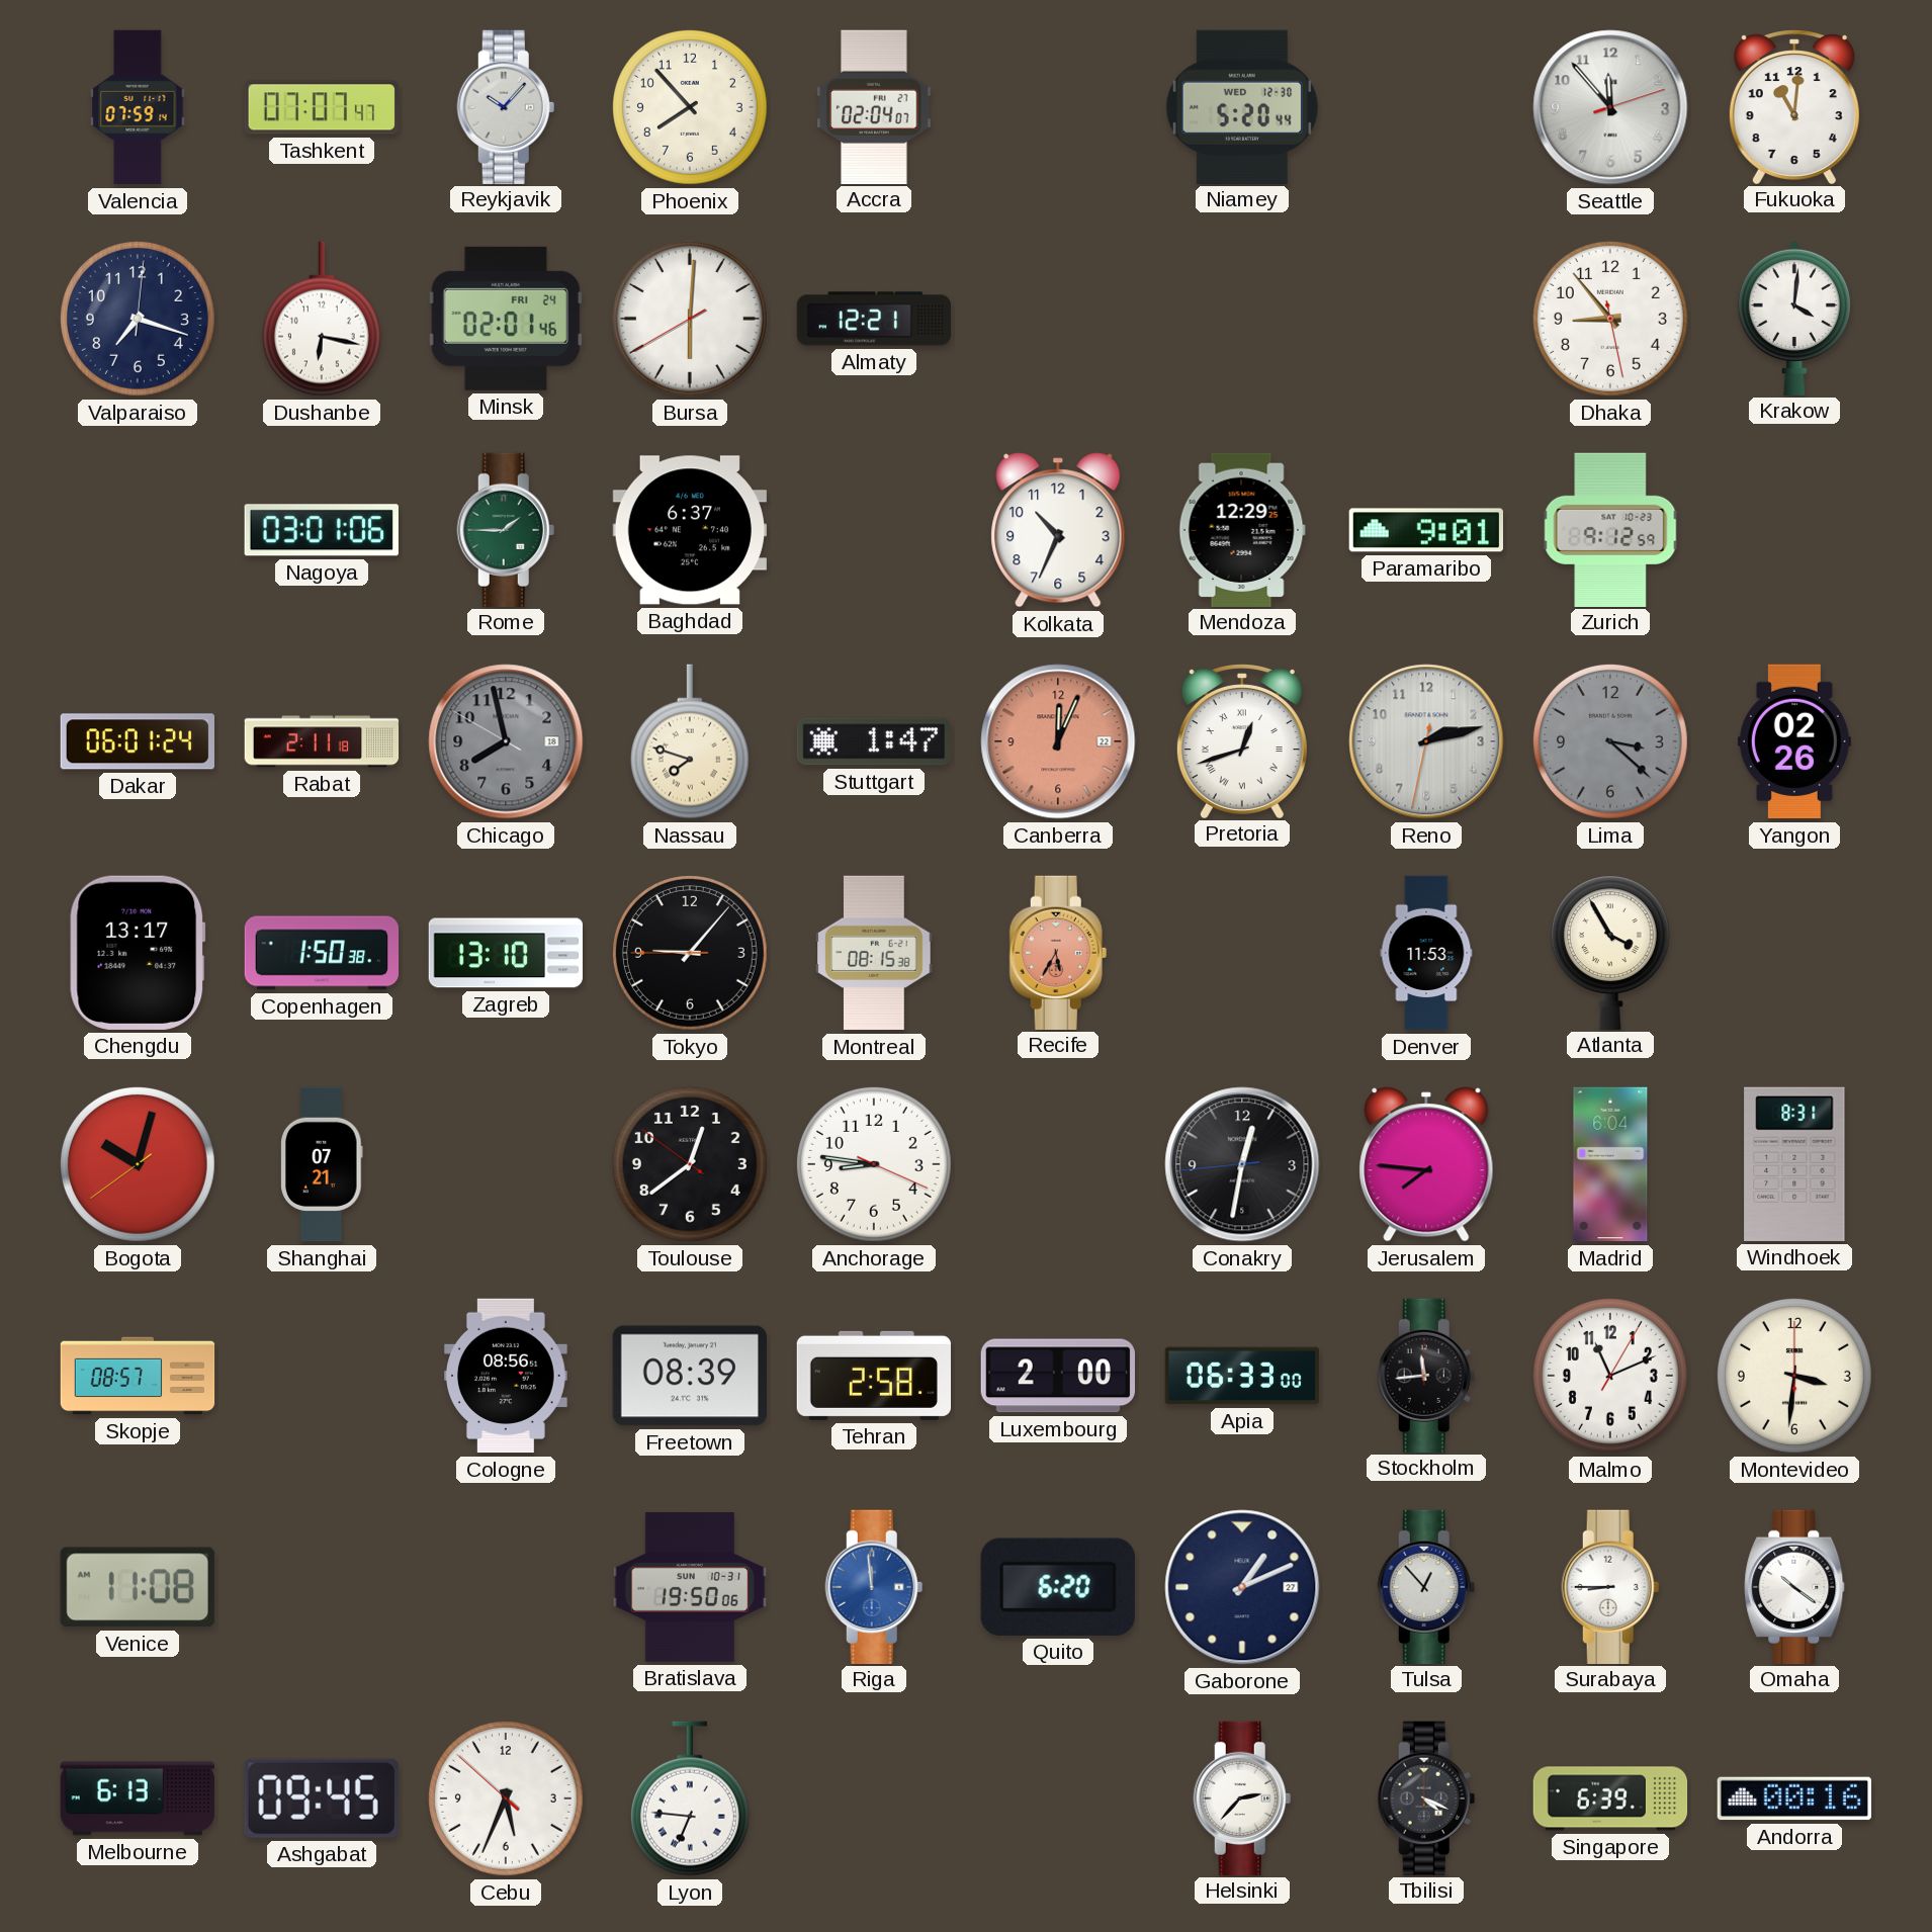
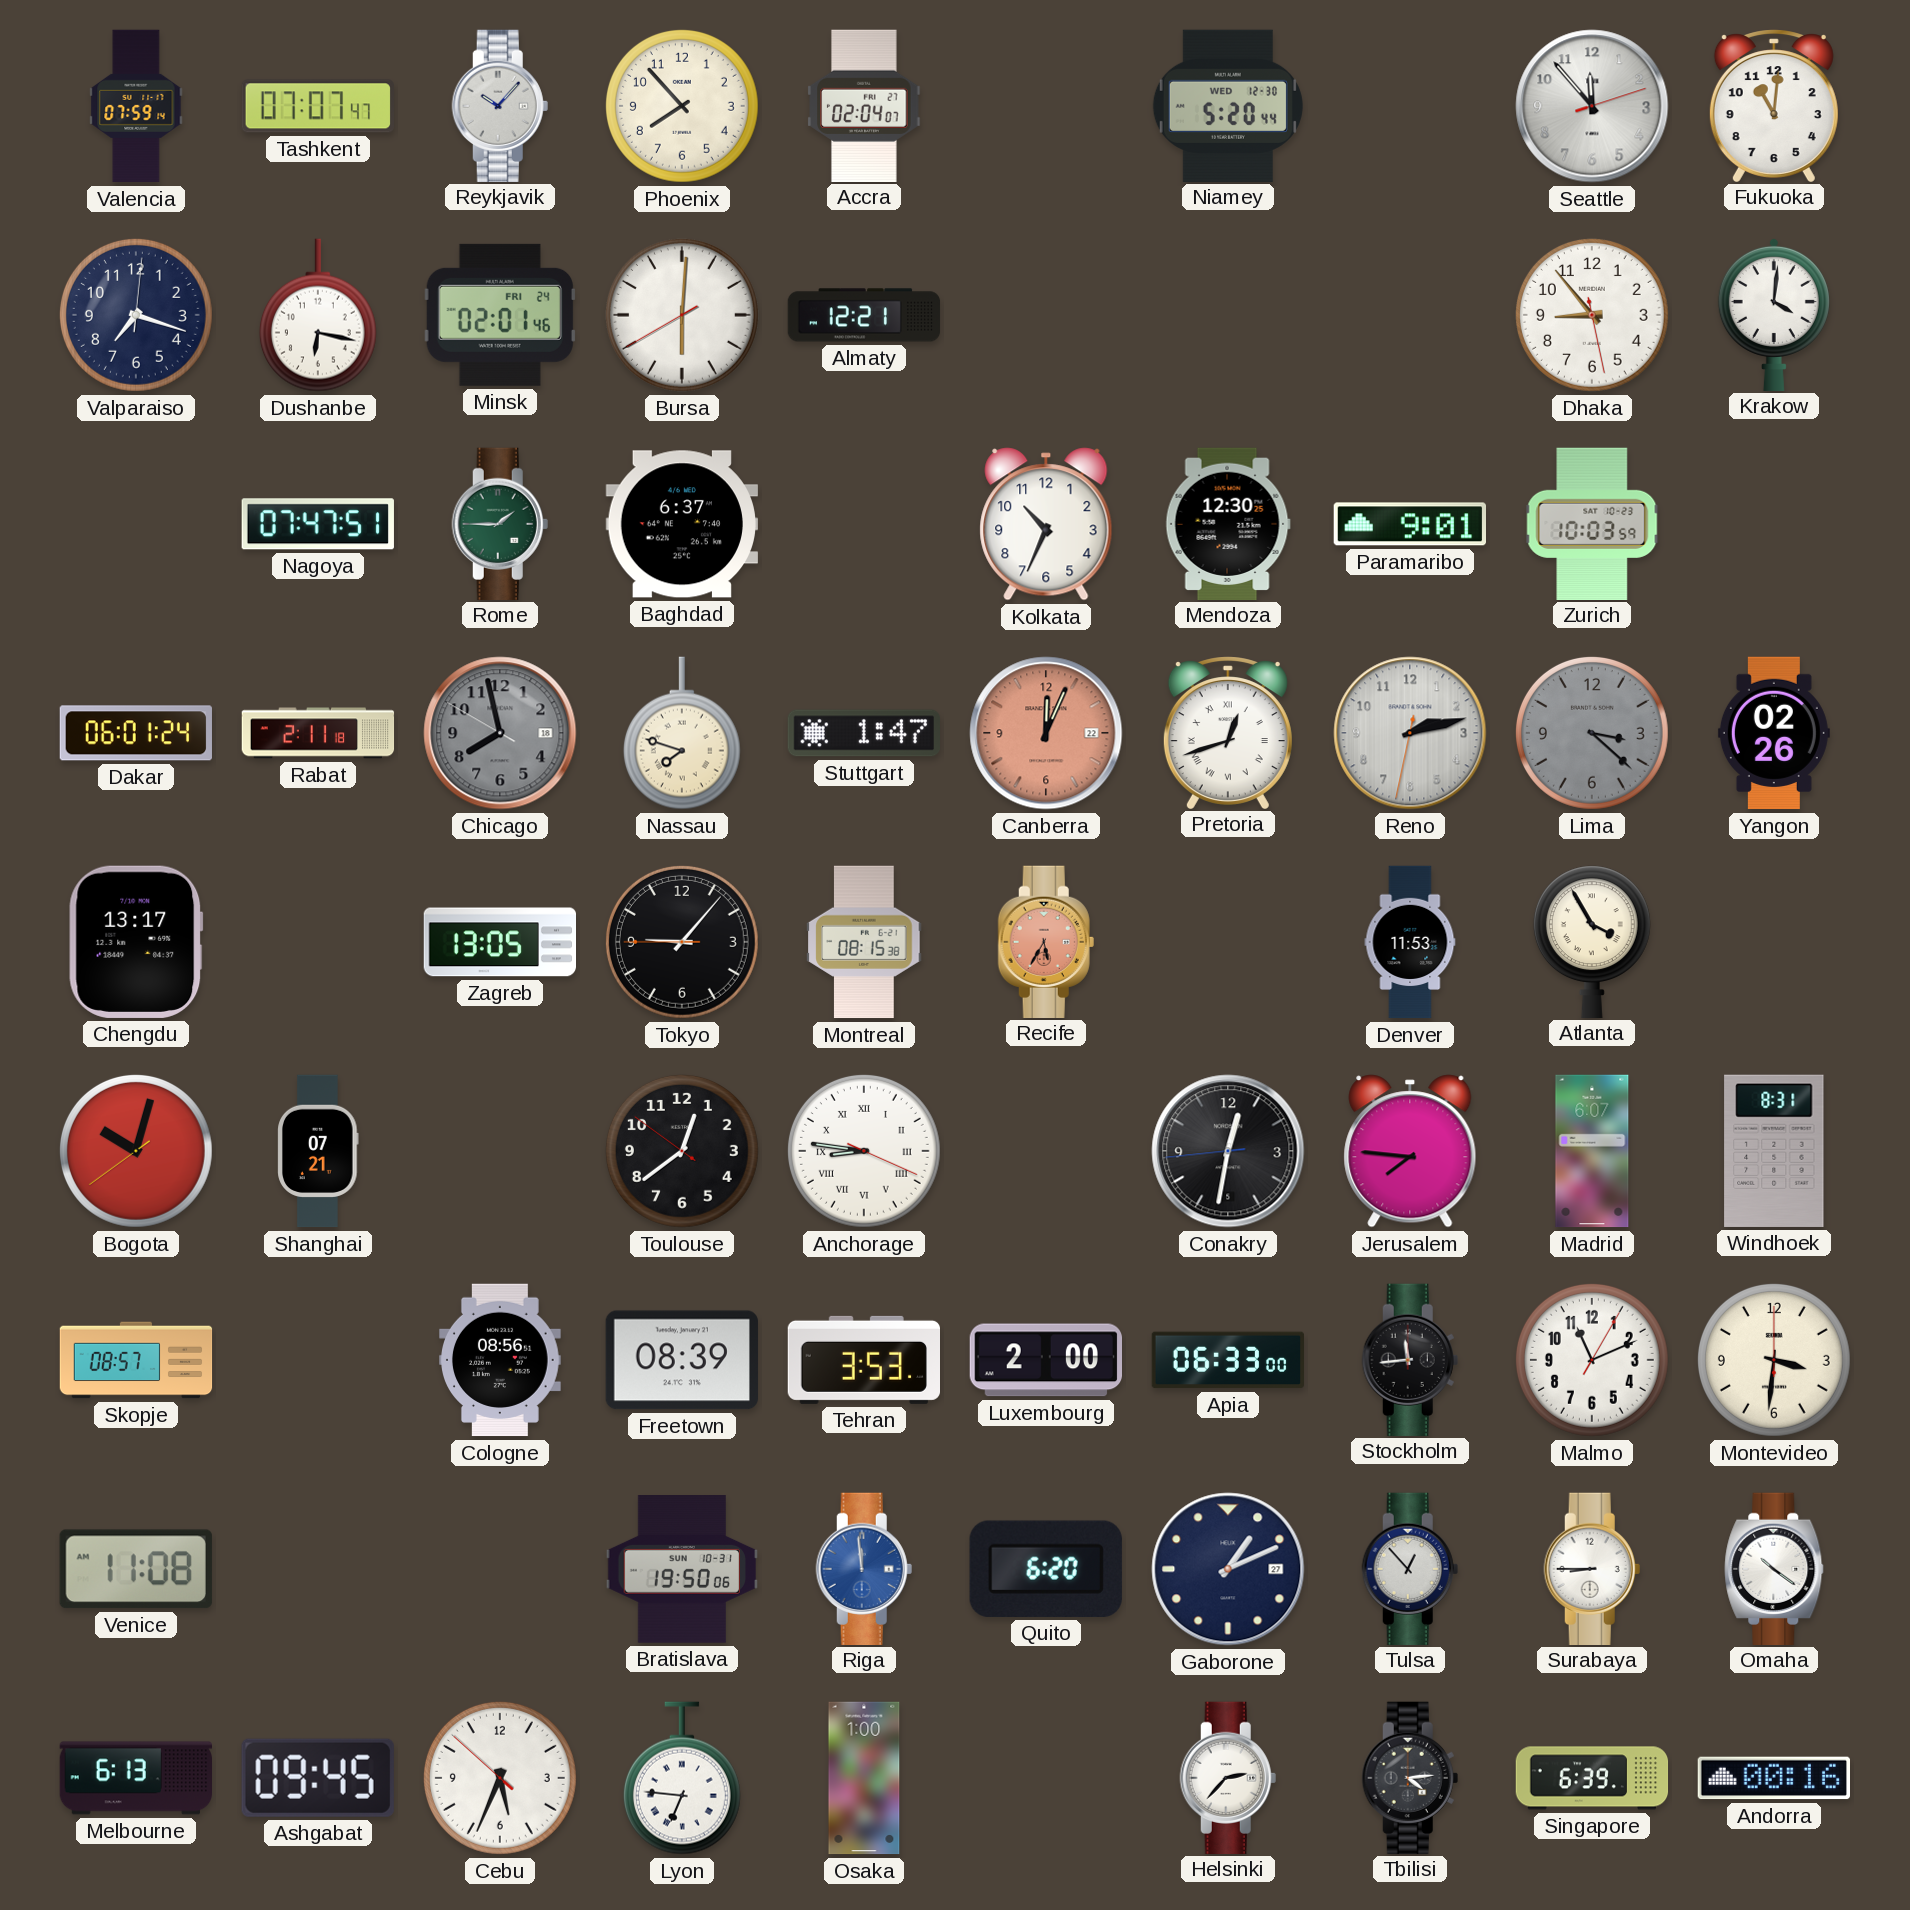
Nagoya: 03:01 -> 07:47 (318, 524)
Mendoza: 12:29 -> 12:30 (1228, 523)
Zurich: 9:12 -> 10:03 (1592, 523)
Copenhagen: 1:50 -> none (322, 953)
Zagreb: 13:10 -> 13:05 (499, 942)
Anchorage numerals: Arabic -> Roman (864, 1151)
Madrid: 6:04 -> 6:07 (1592, 1151)
Tehran: 2:58 -> 3:53 (863, 1360)
Osaka: none -> 1:00 (864, 1778)
Tbilisi: 4:19 -> 4:14 (1410, 1777)
